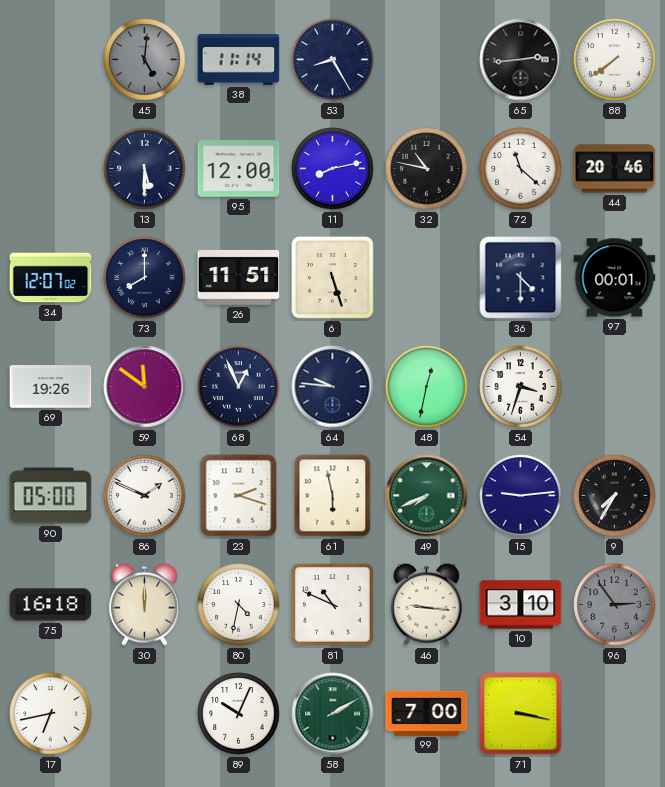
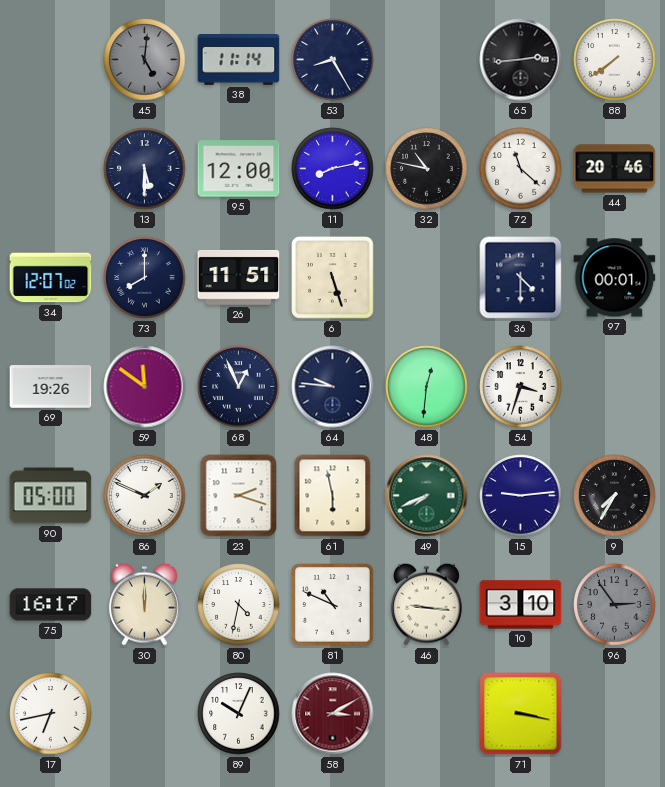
48: 12:32 -> 12:31 (427, 387)
75: 16:18 -> 16:17 (51, 605)
58: 2:10 -> 3:10 (333, 714)
58 dial: green -> burgundy (333, 714)
99: 7:00 -> none (427, 713)
